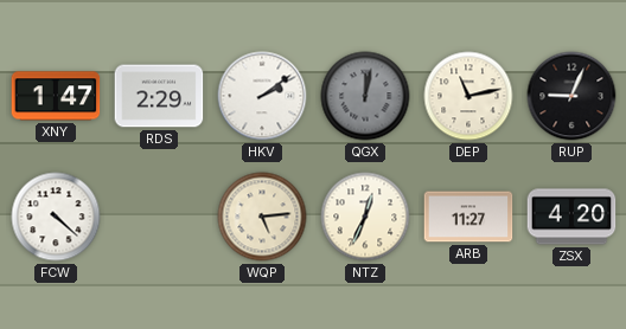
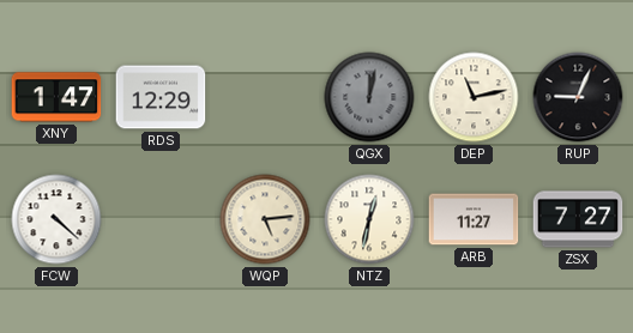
RDS: 2:29 -> 12:29 (161, 97)
HKV: 2:09 -> none (262, 96)
NTZ: 12:34 -> 12:32 (369, 219)
ZSX: 4:20 -> 7:27 (578, 219)
